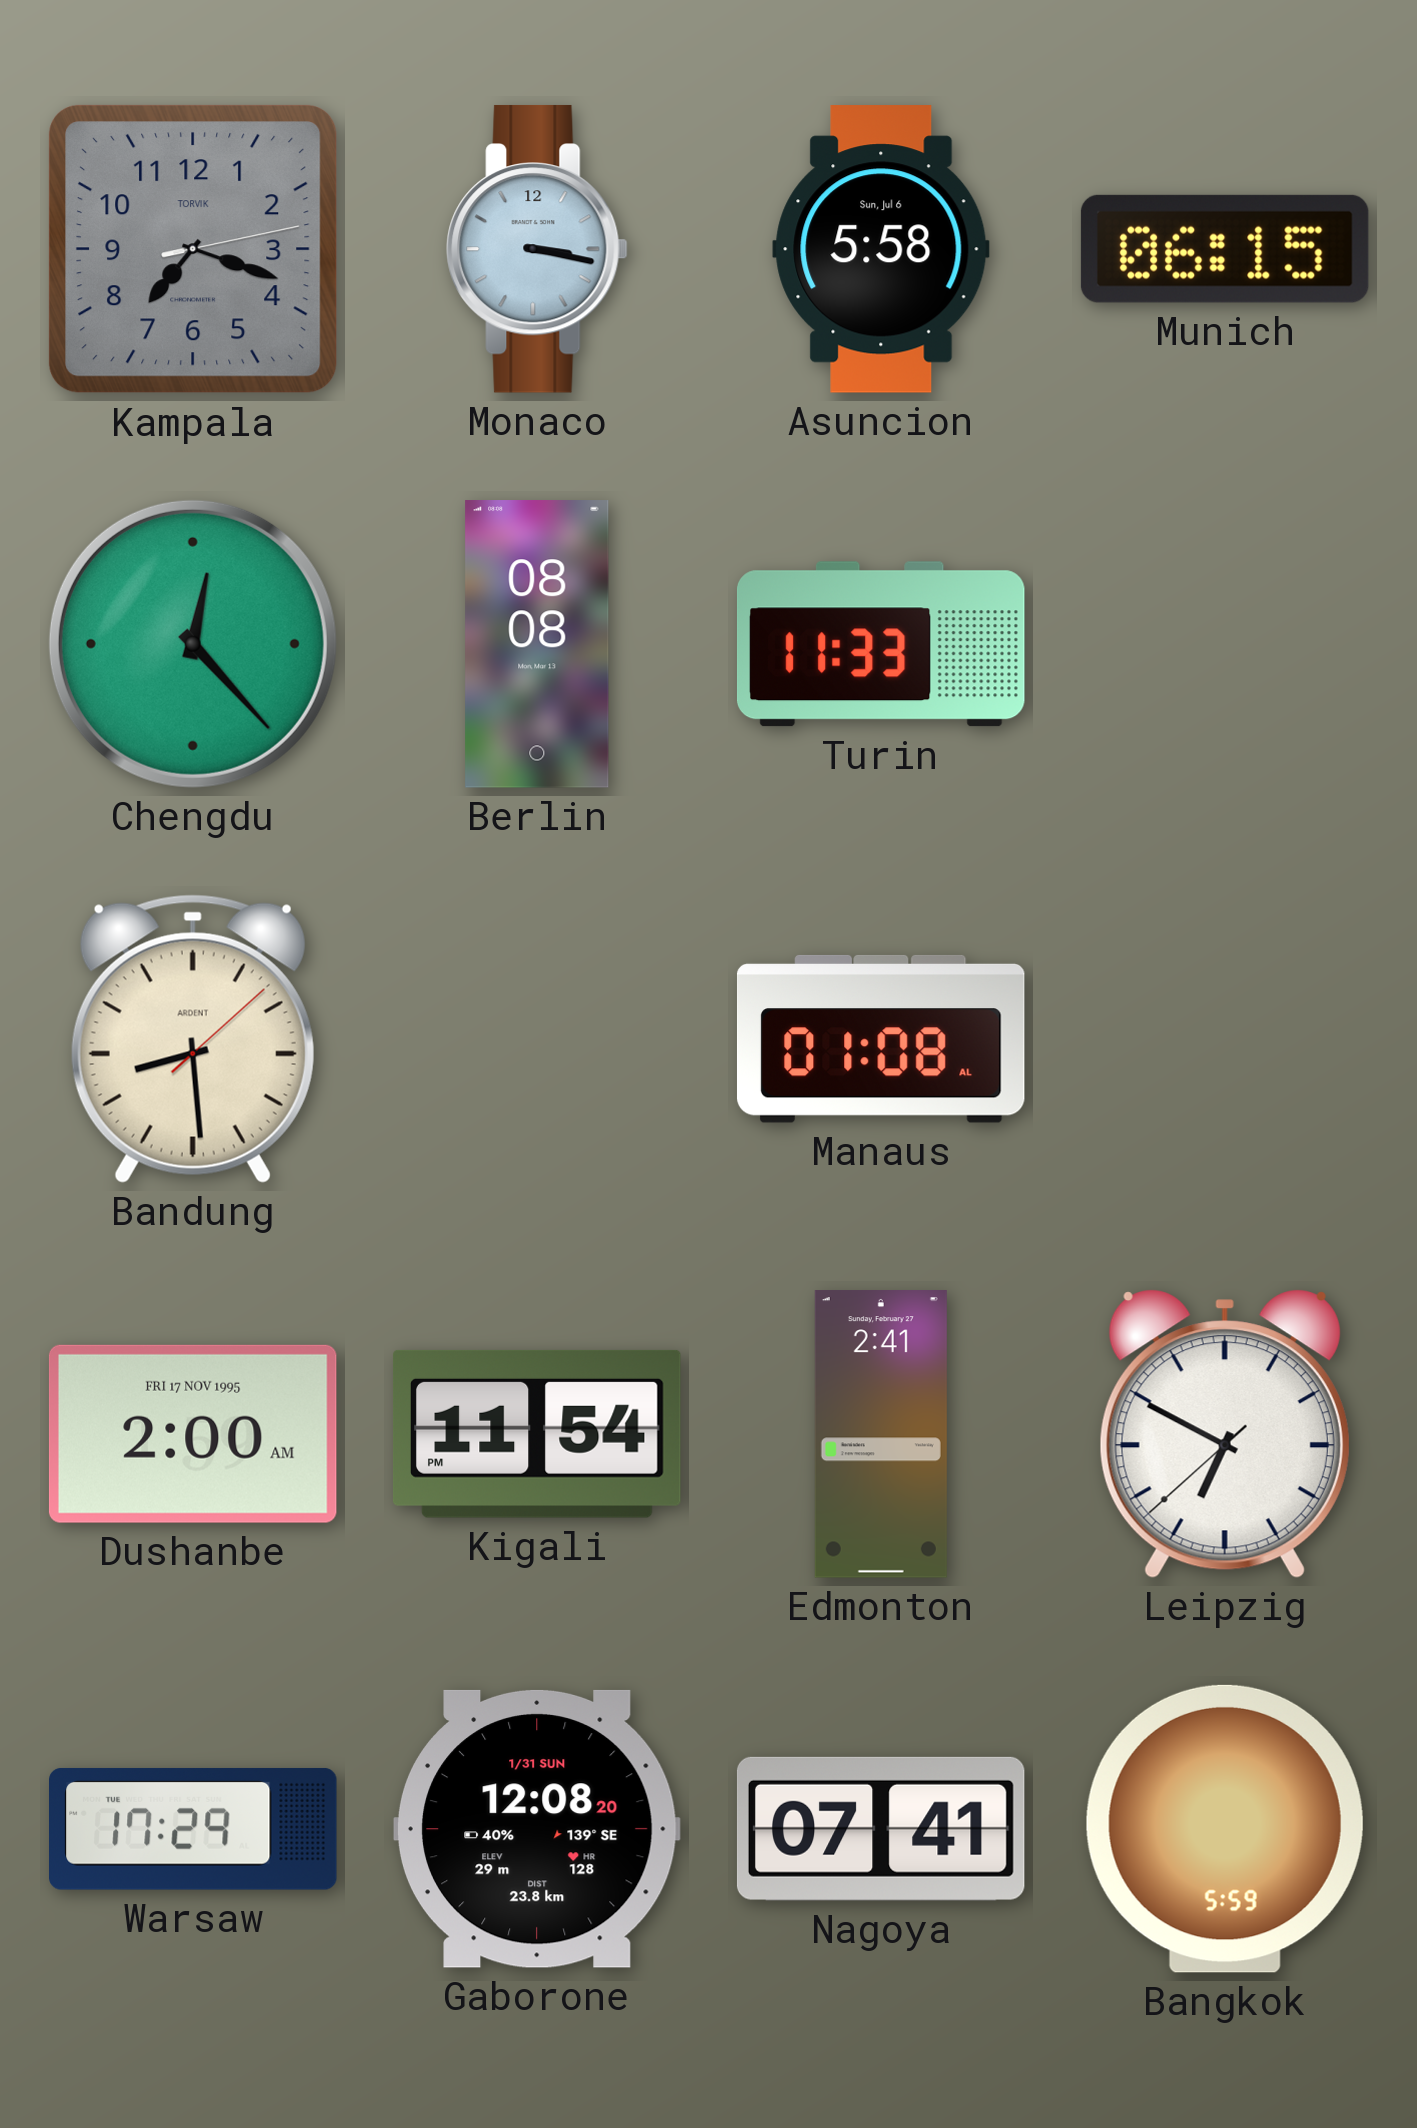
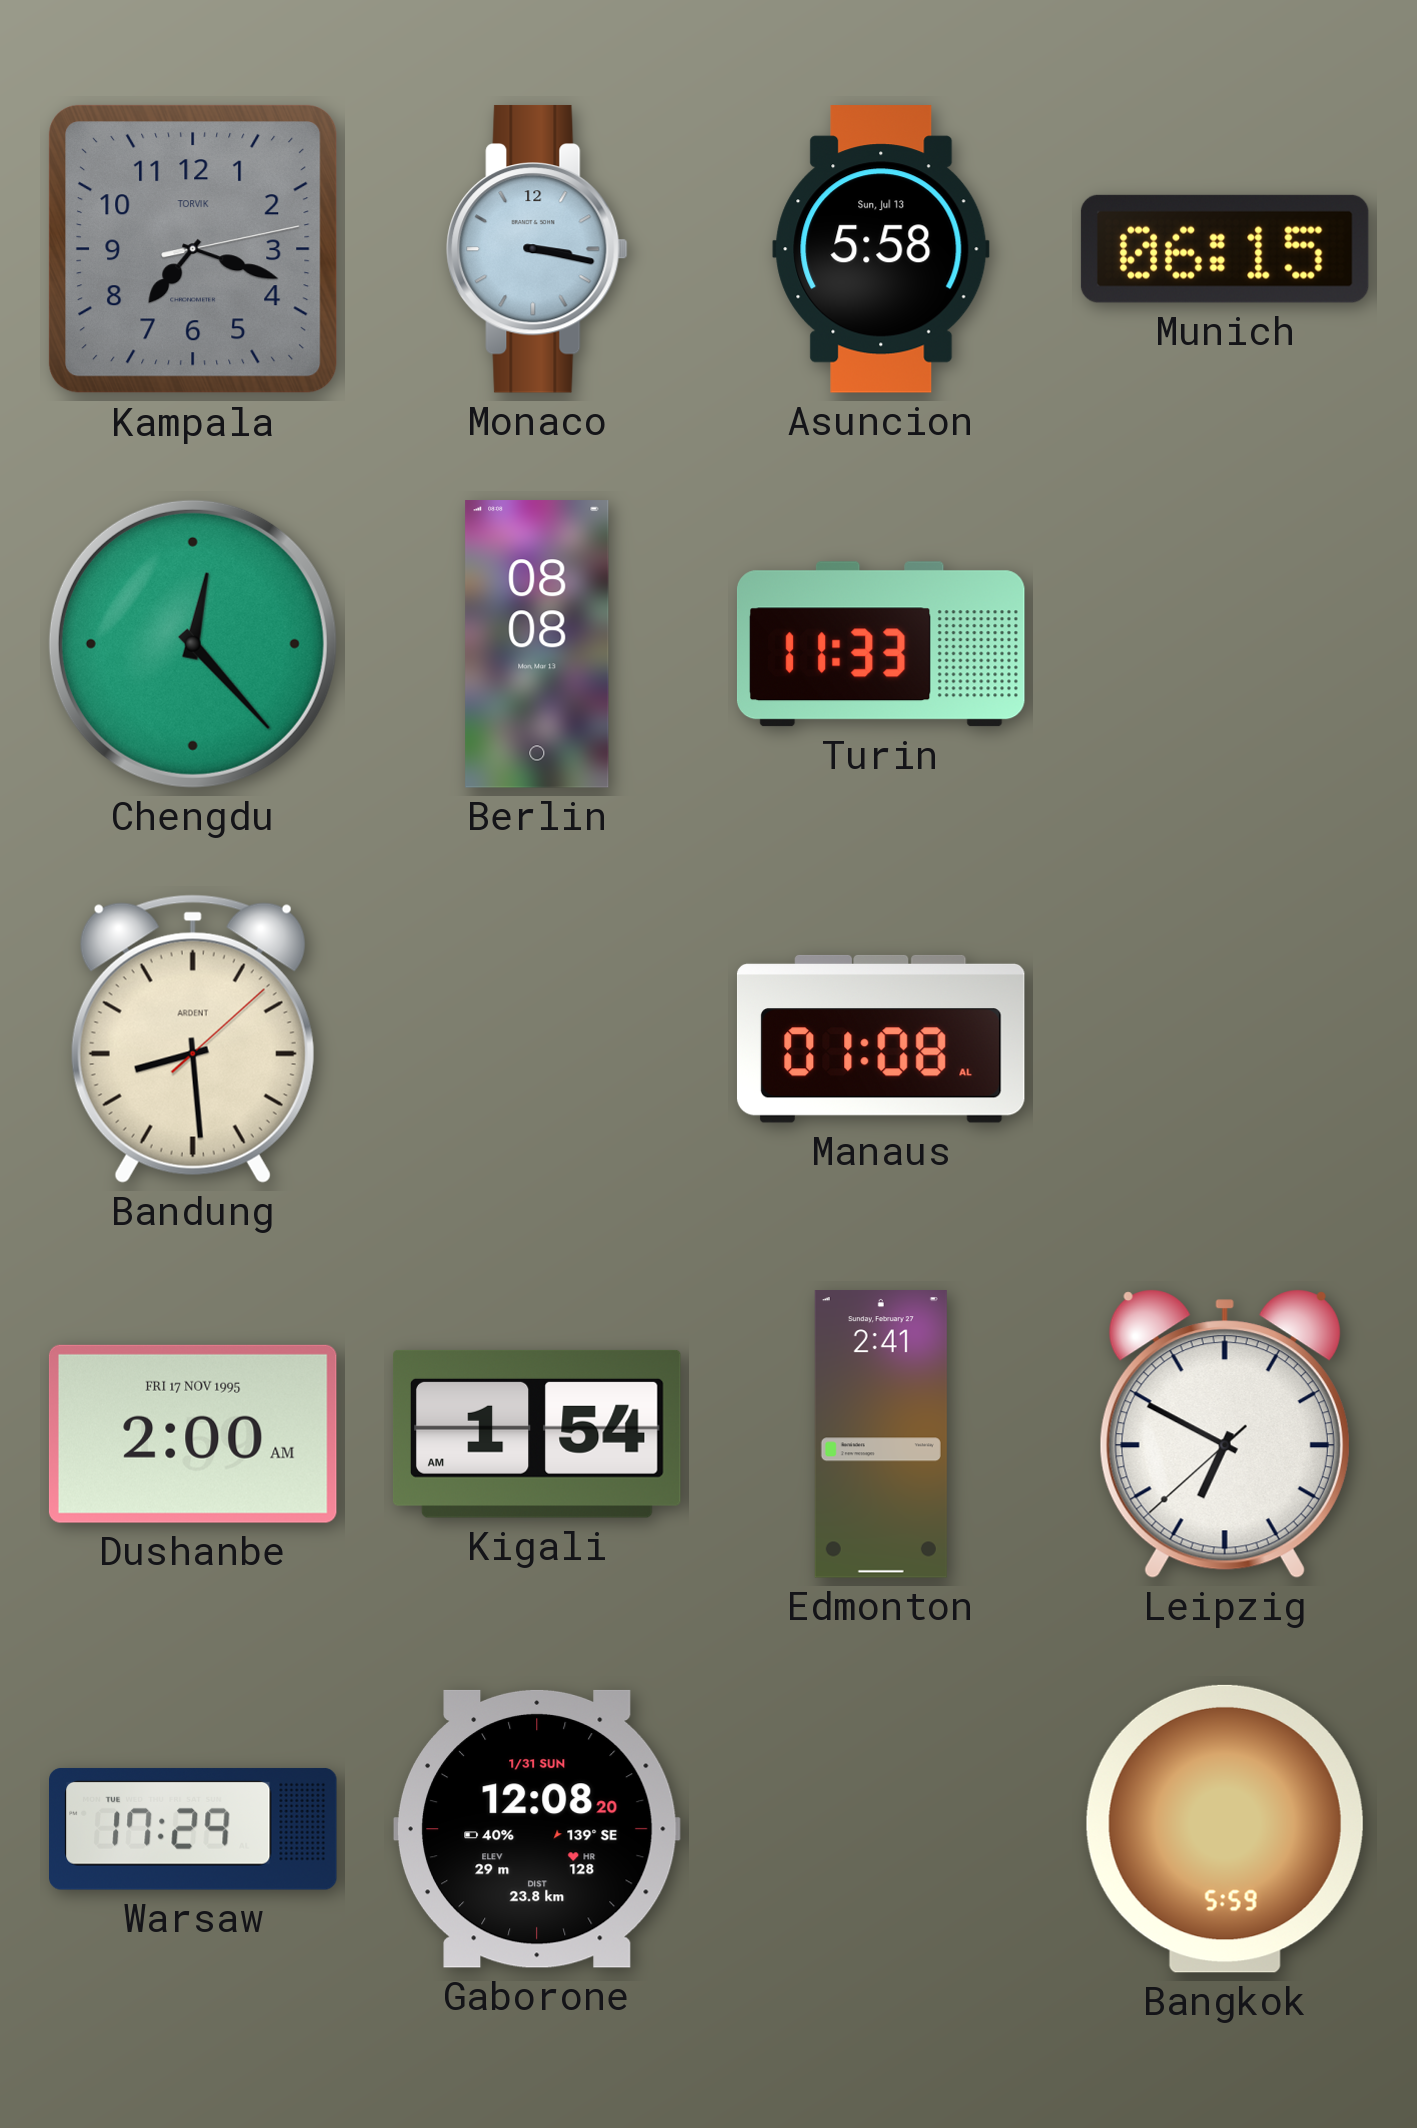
Asuncion date: Sun, Jul 6 -> Sun, Jul 13 (881, 249)
Kigali: 11:54 -> 1:54 (537, 1434)
Nagoya: 07:41 -> none (881, 1829)
